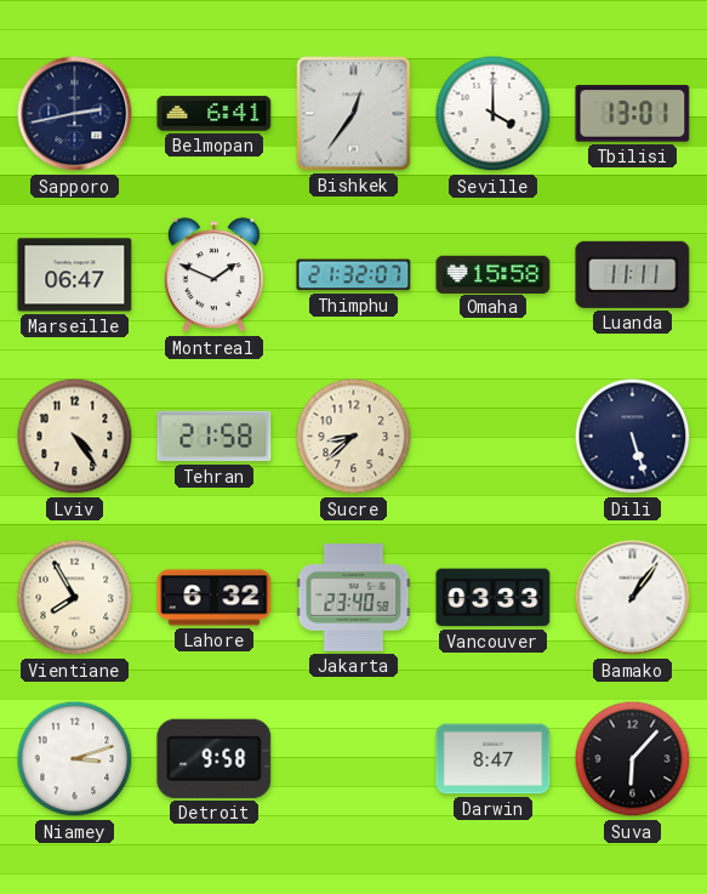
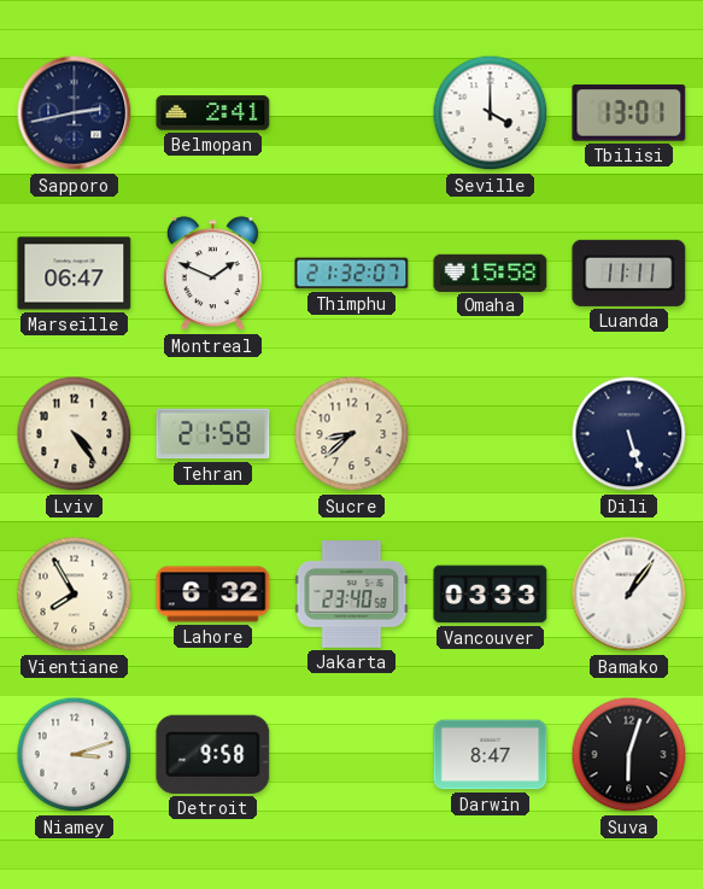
Belmopan: 6:41 -> 2:41 (213, 113)
Bishkek: 12:36 -> none (354, 114)
Suva: 6:07 -> 6:03 (629, 755)
